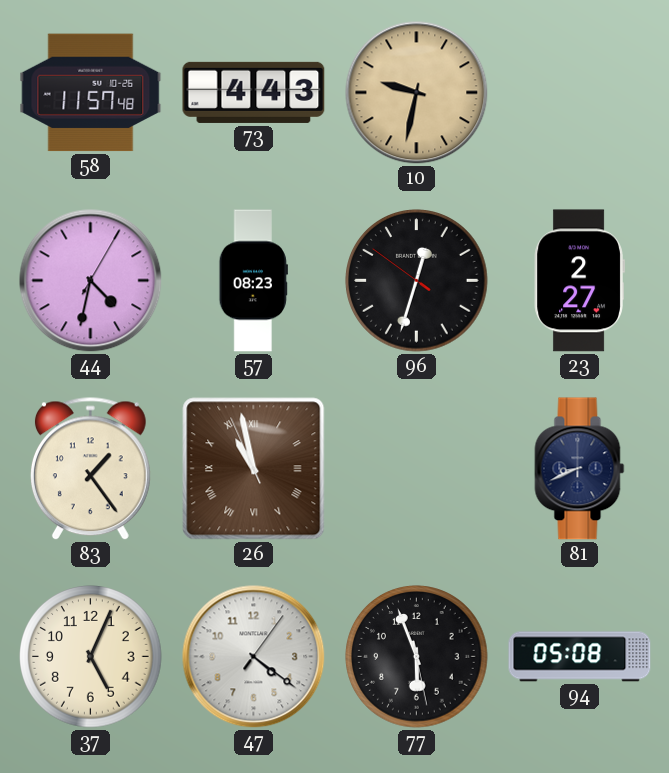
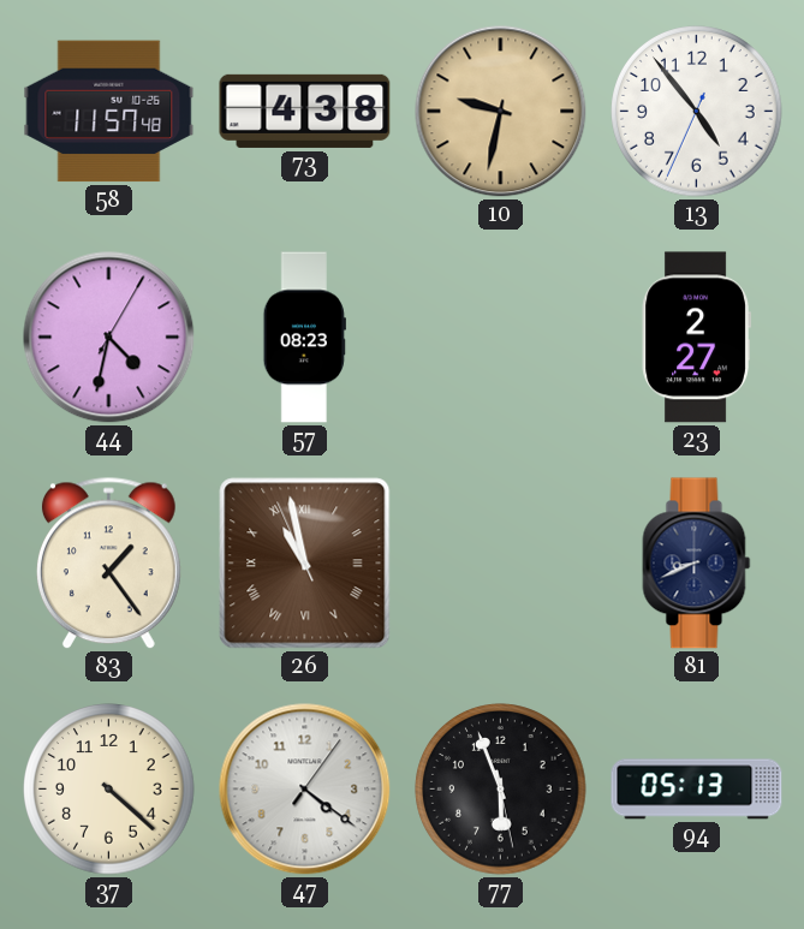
73: 4:43 -> 4:38 (305, 111)
13: none -> 4:53 (697, 112)
96: 12:32 -> none (417, 281)
37: 5:04 -> 4:22 (109, 790)
94: 05:08 -> 05:13 (697, 790)
